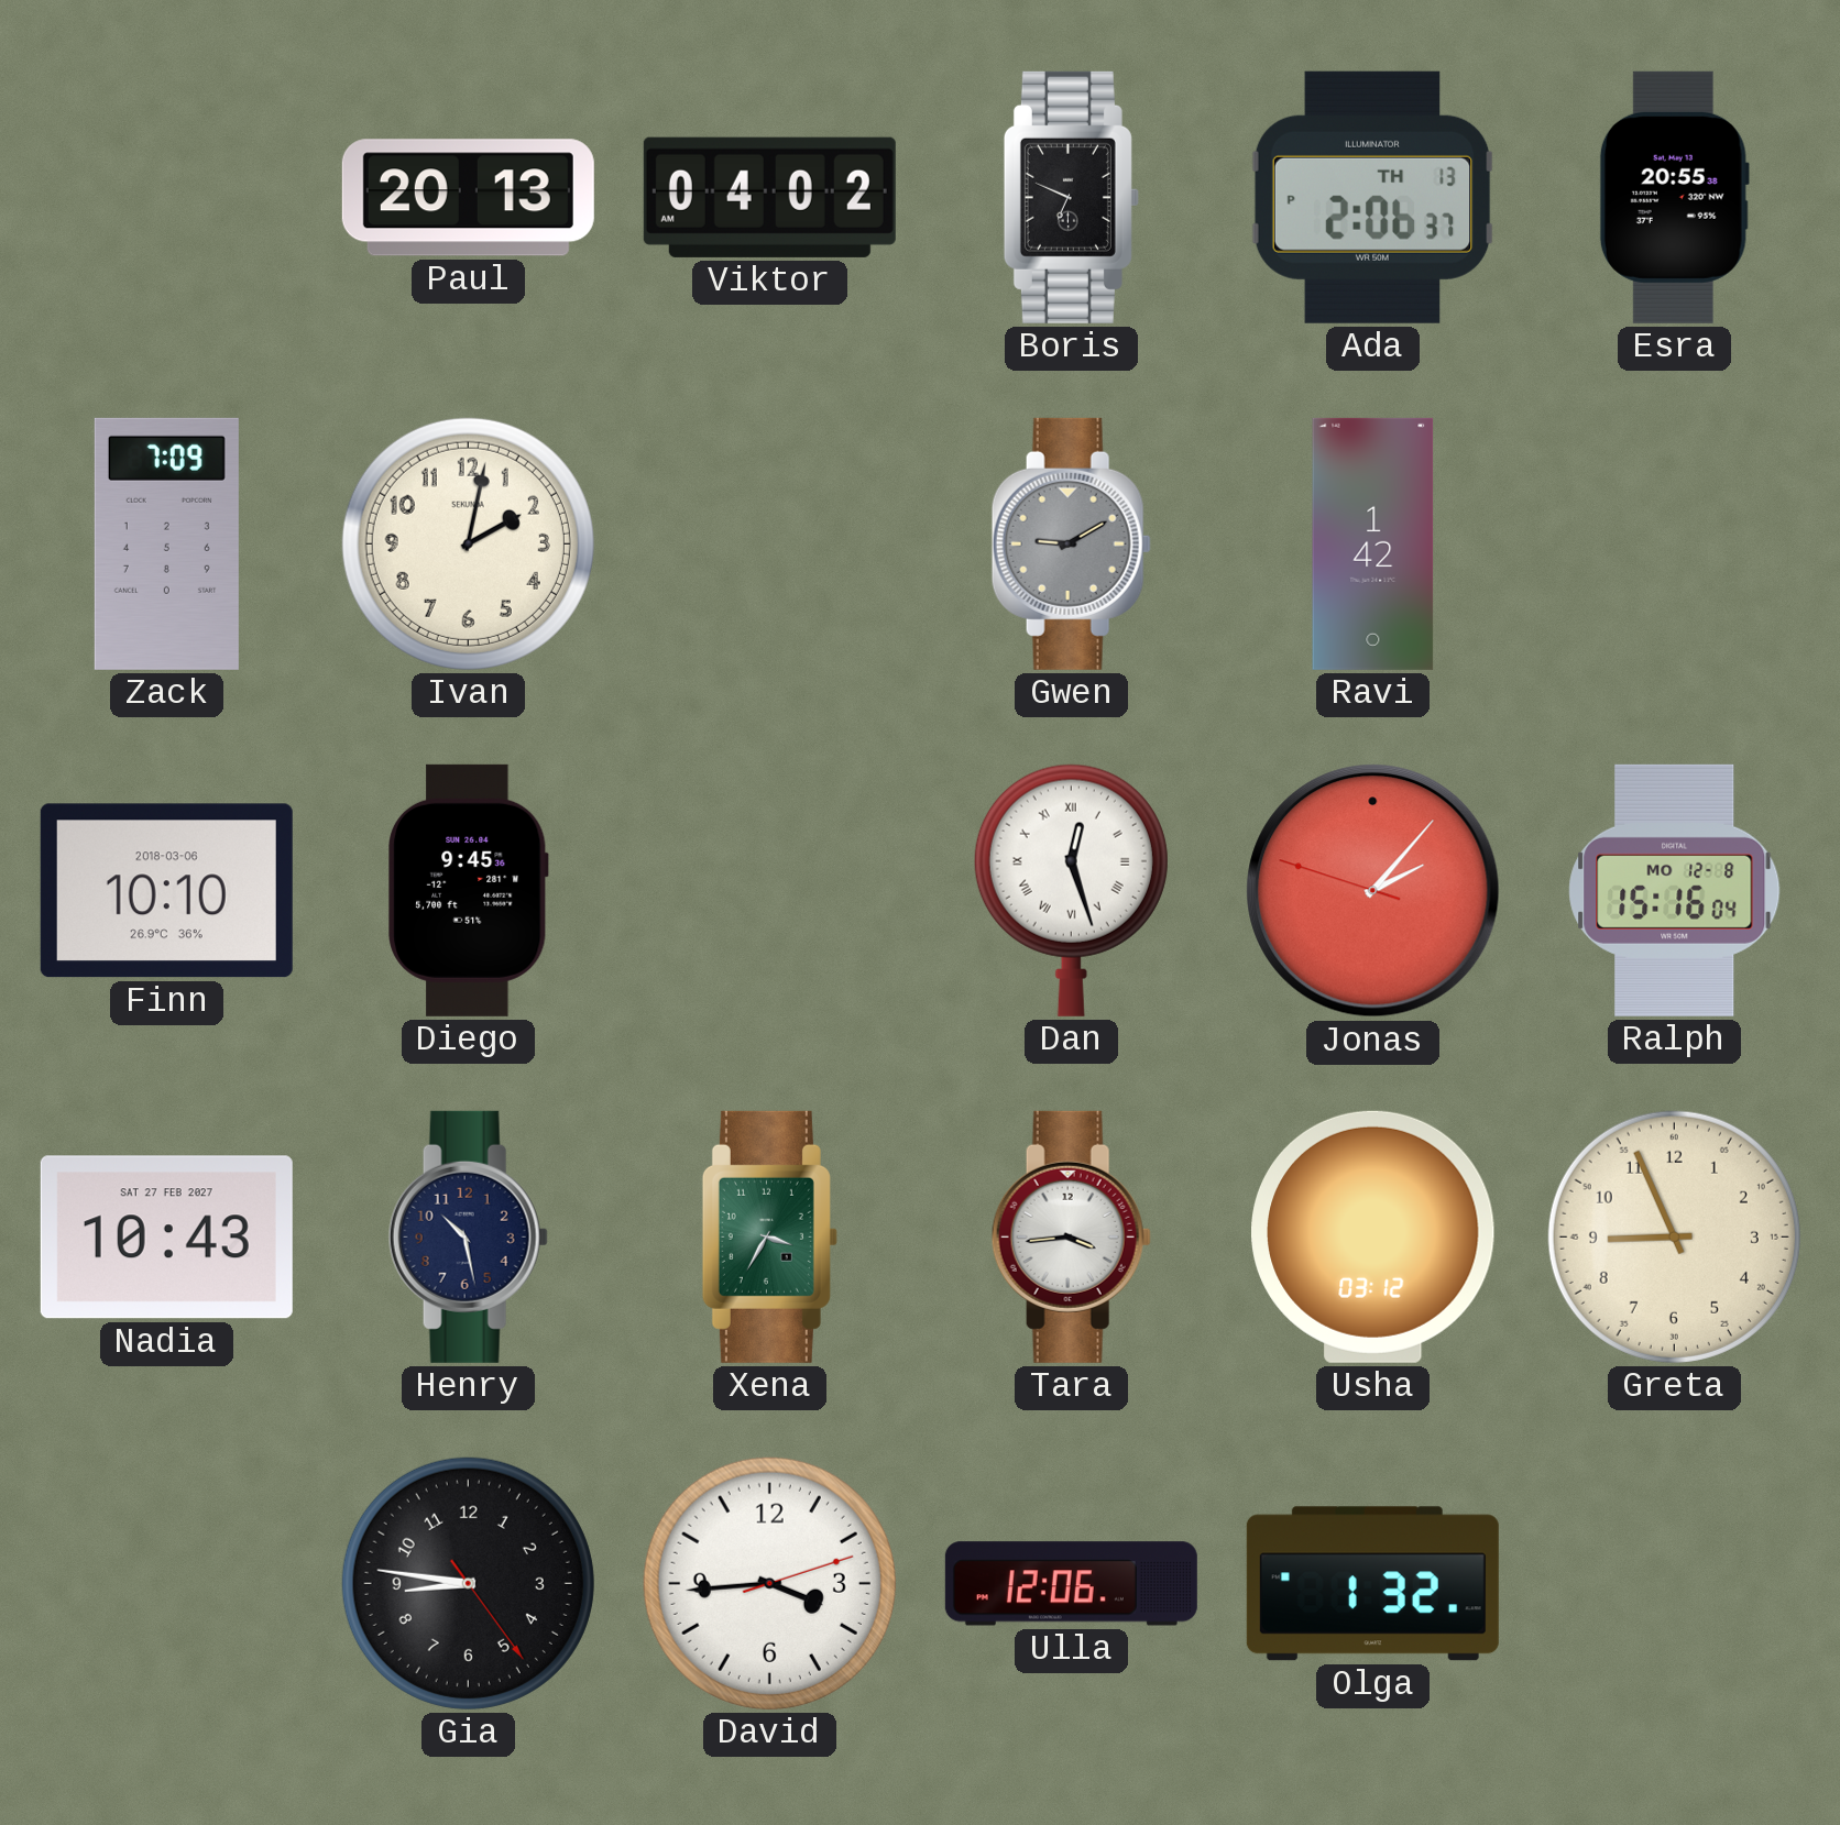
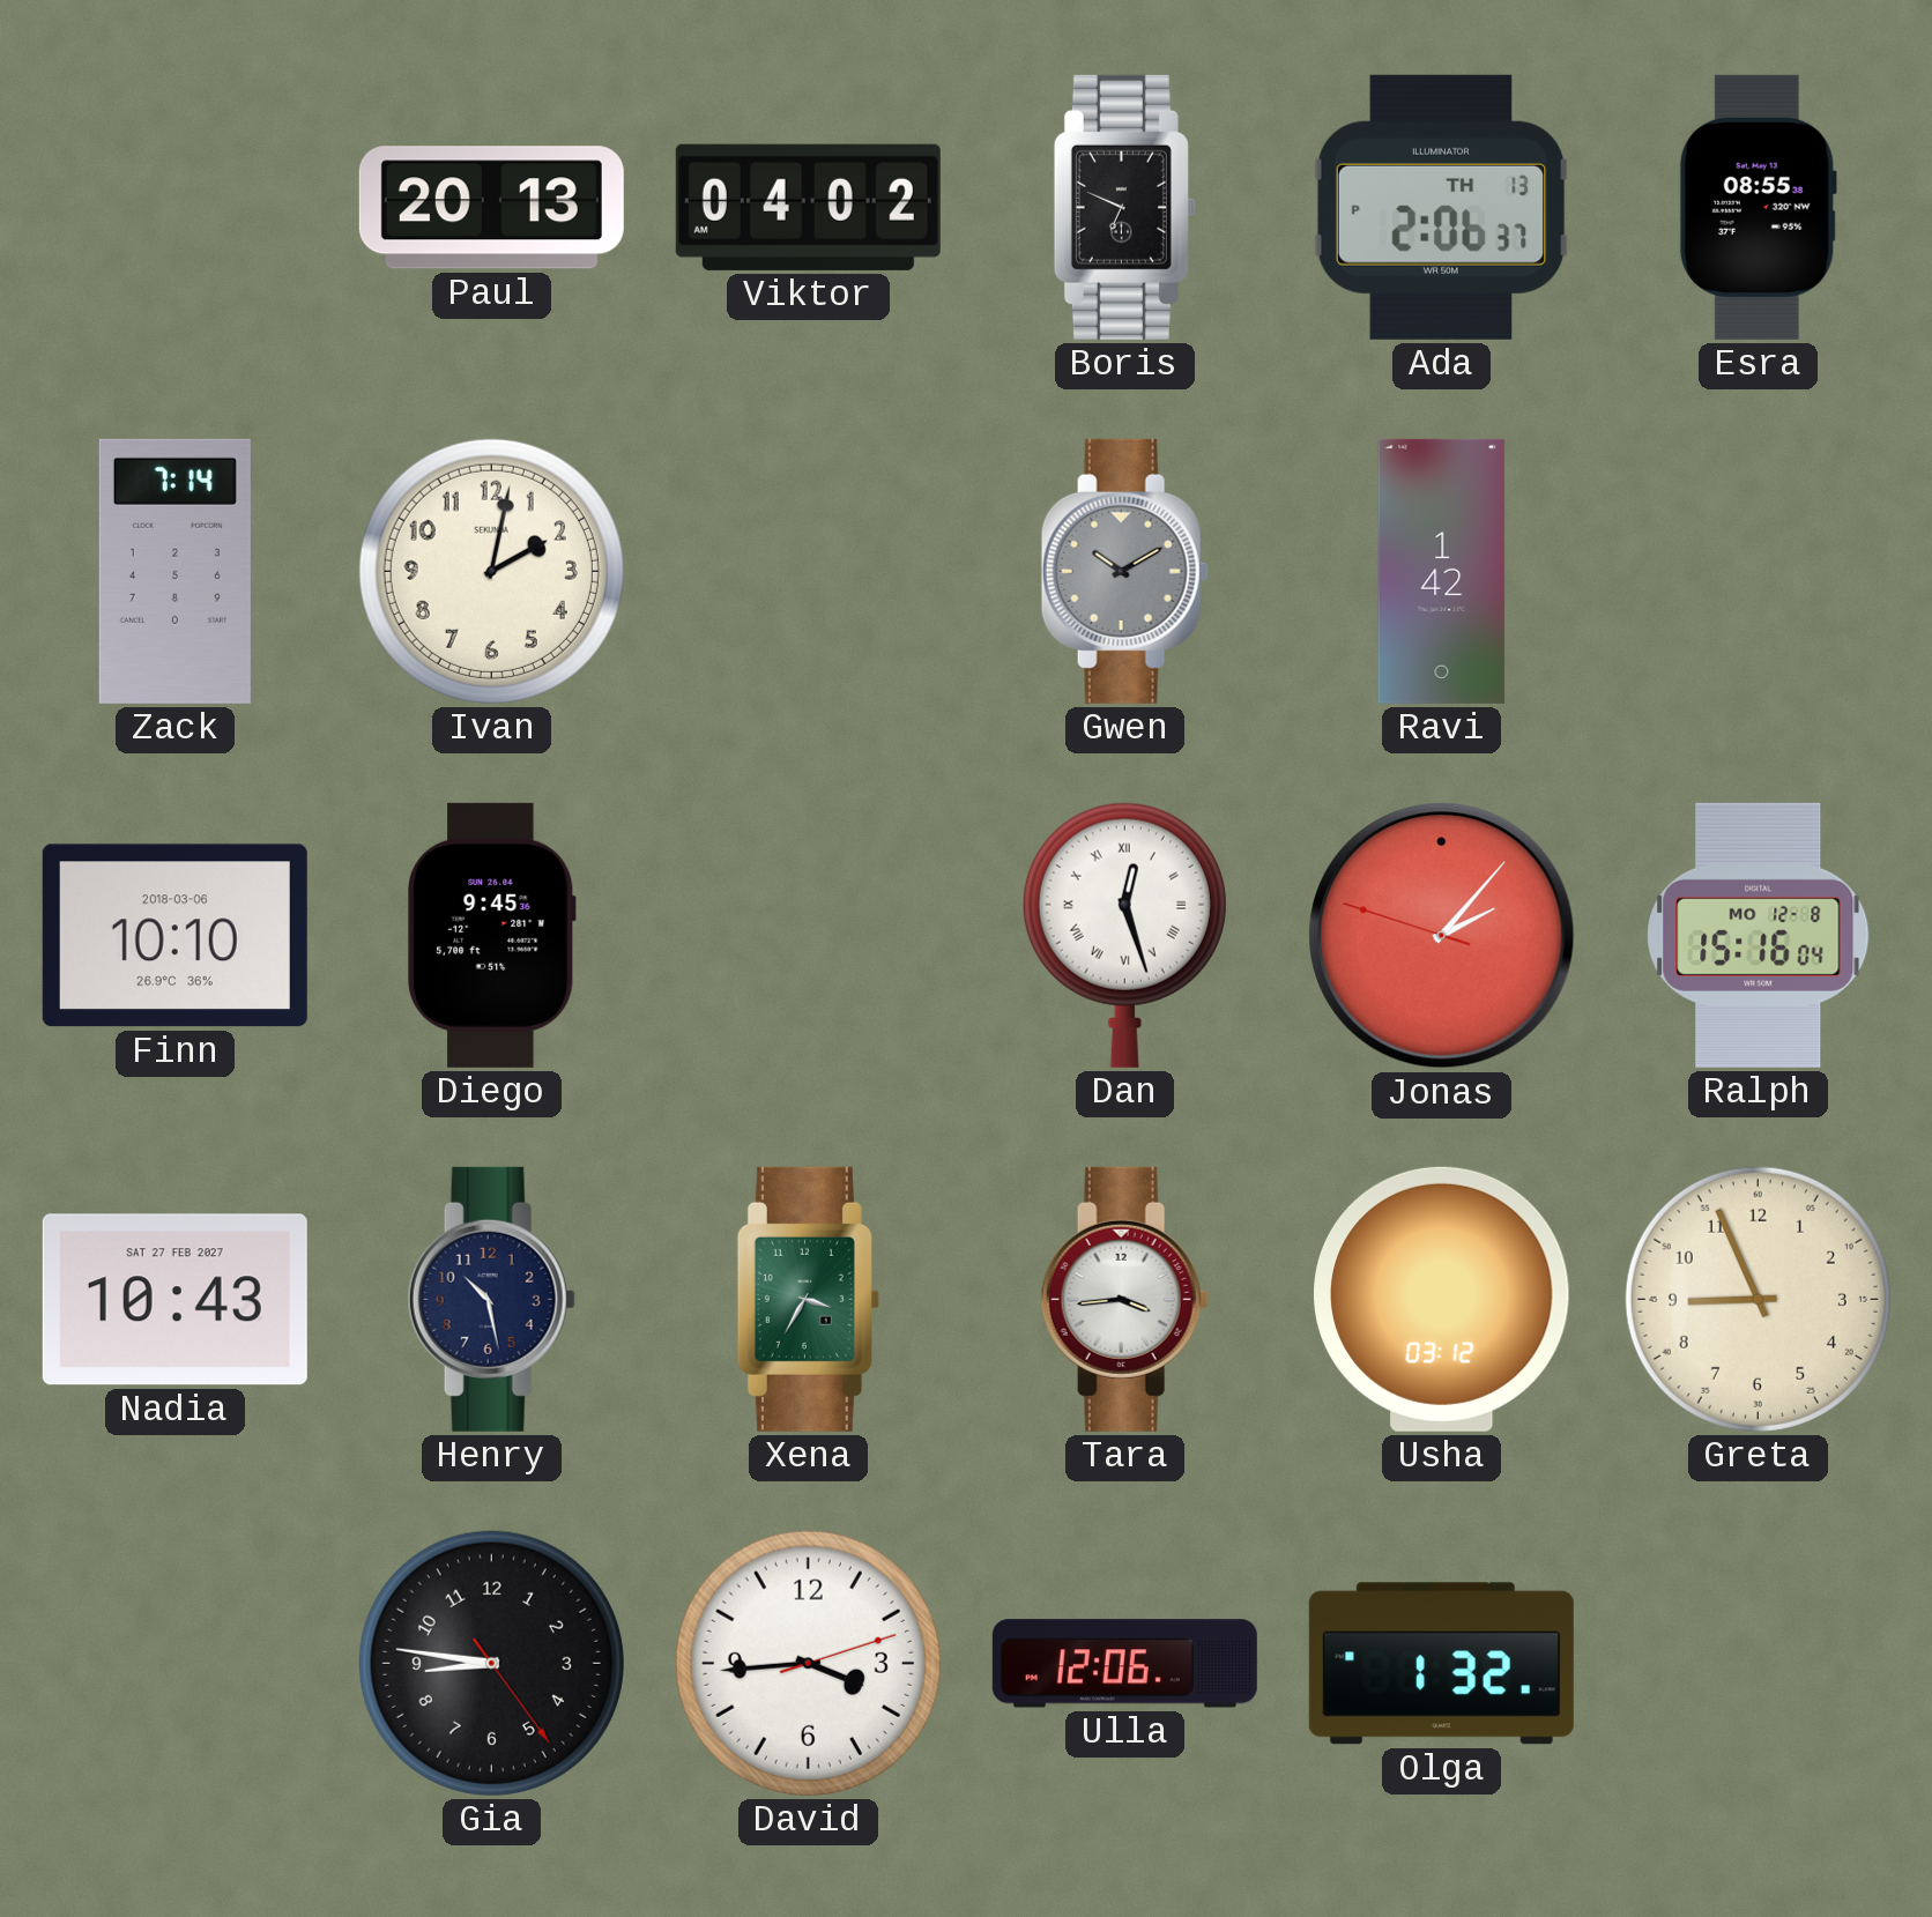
Esra: 20:55 -> 08:55 (1758, 207)
Zack: 7:09 -> 7:14 (174, 571)
Gwen: 9:10 -> 10:10 (1124, 571)
